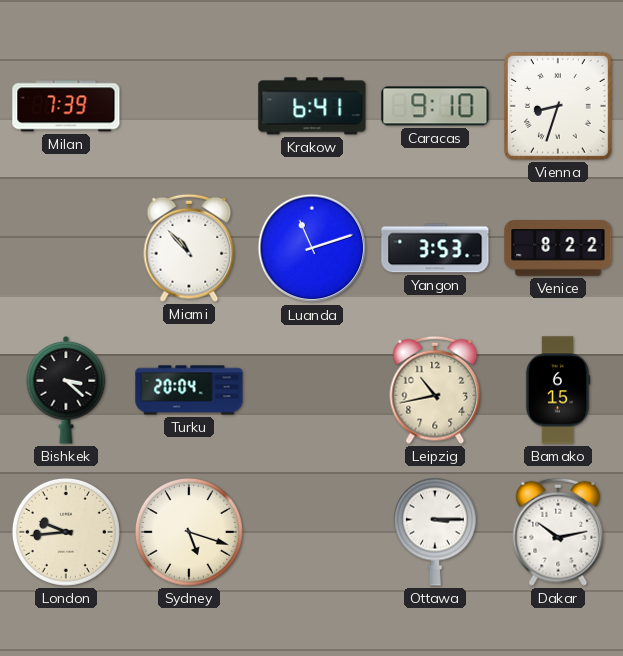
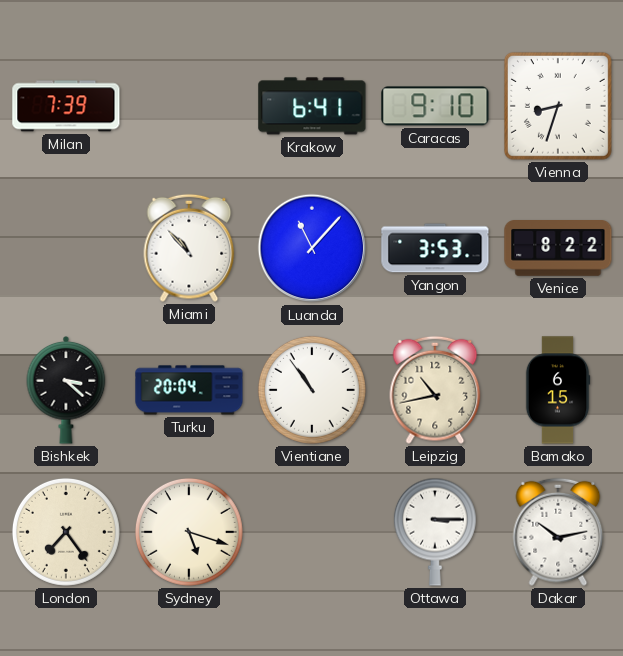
Luanda: 11:12 -> 11:07 (312, 248)
Vientiane: none -> 10:54 (312, 390)
London: 9:44 -> 7:24 (66, 532)
